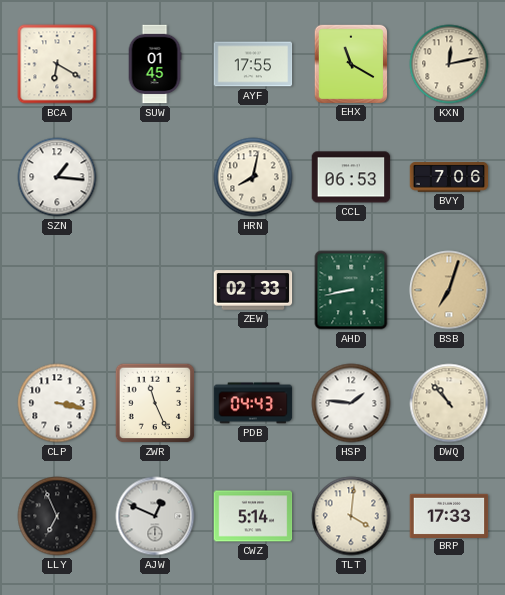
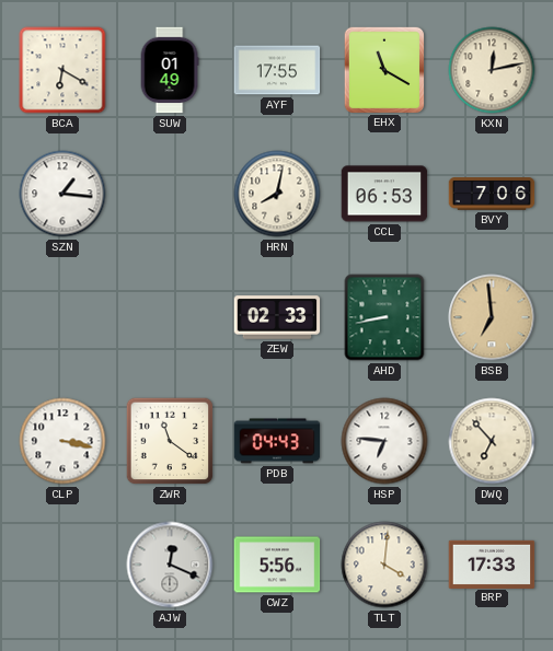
SUW: 01:45 -> 01:49 (170, 70)
BSB: 7:03 -> 6:59 (492, 317)
ZWR: 11:26 -> 11:21 (170, 441)
HSP: 1:46 -> 6:46 (384, 441)
DWQ: 10:53 -> 6:53 (492, 441)
LLY: 6:56 -> none (57, 516)
AJW: 12:49 -> 12:19 (170, 565)
CWZ: 5:14 -> 5:56 (277, 565)
